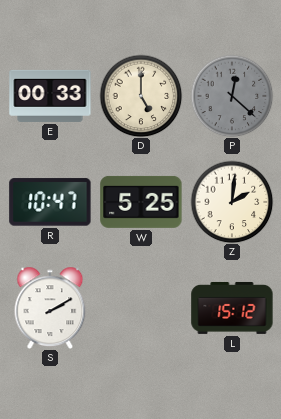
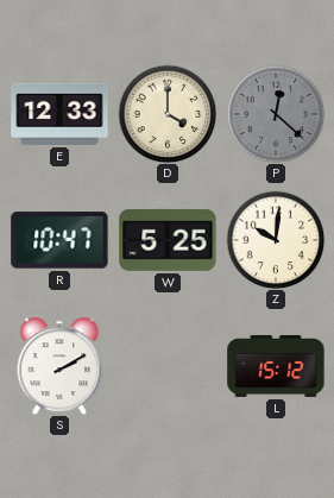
E: 00:33 -> 12:33 (59, 114)
D: 5:00 -> 4:00 (168, 114)
Z: 2:01 -> 10:01 (276, 240)
